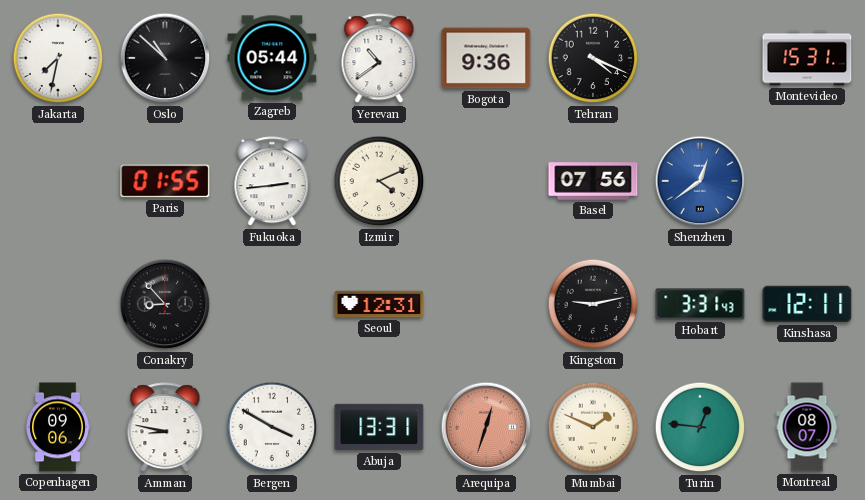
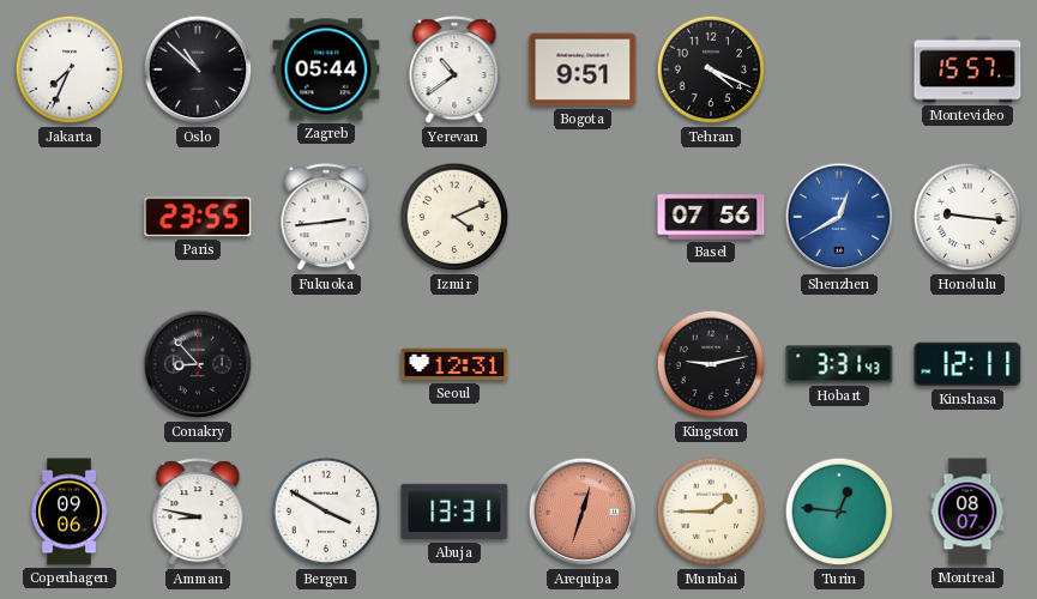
Jakarta: 7:32 -> 7:34 (70, 69)
Bogota: 9:36 -> 9:51 (583, 69)
Montevideo: 15:31 -> 15:57 (967, 69)
Paris: 01:55 -> 23:55 (198, 217)
Shenzhen: 12:39 -> 12:40 (839, 217)
Honolulu: none -> 9:16 (967, 217)
Mumbai: 1:49 -> 1:45 (711, 512)
